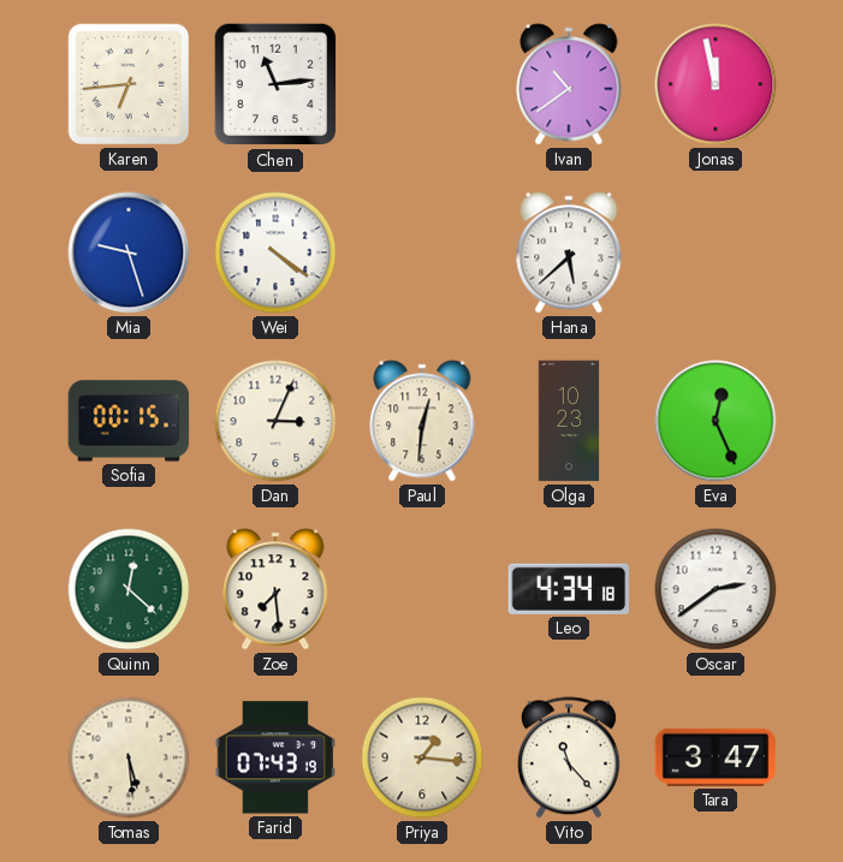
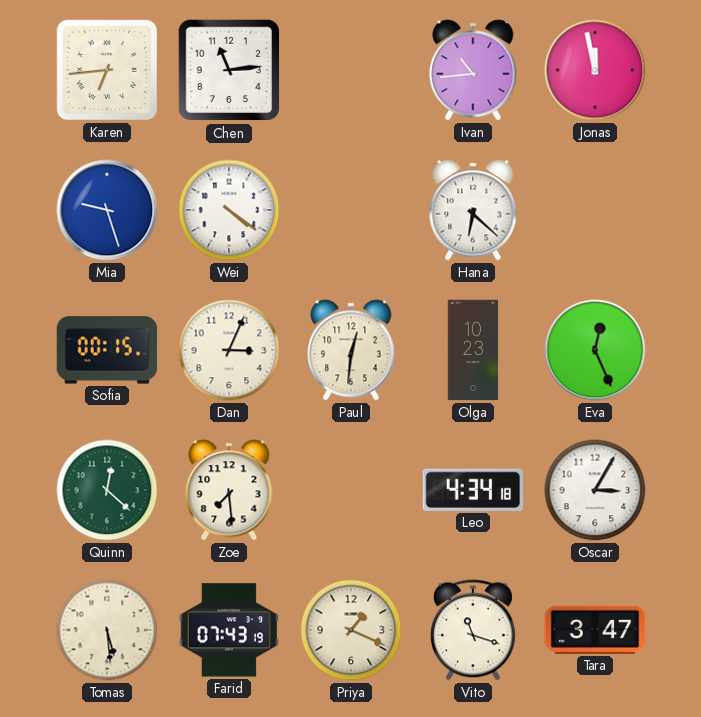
Ivan: 10:39 -> 10:44 (473, 70)
Hana: 5:38 -> 6:22 (473, 210)
Oscar: 2:39 -> 3:05 (595, 490)
Priya: 1:16 -> 1:19 (351, 630)
Vito: 11:23 -> 11:18 (473, 630)
